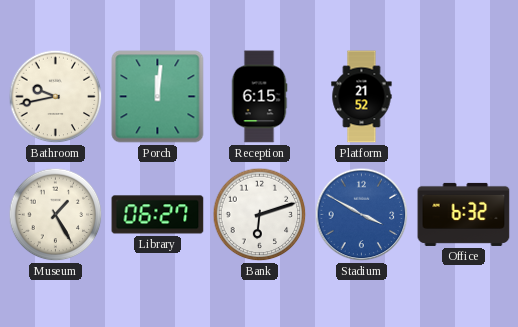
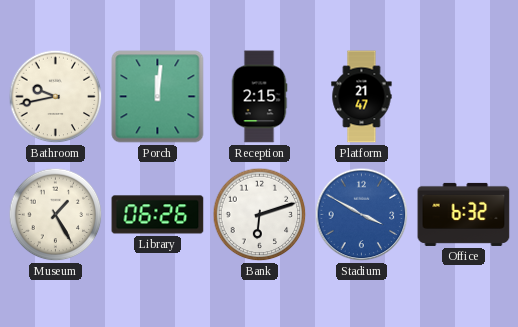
Reception: 6:15 -> 2:15 (259, 97)
Platform: 21:52 -> 21:47 (362, 97)
Library: 06:27 -> 06:26 (158, 215)
